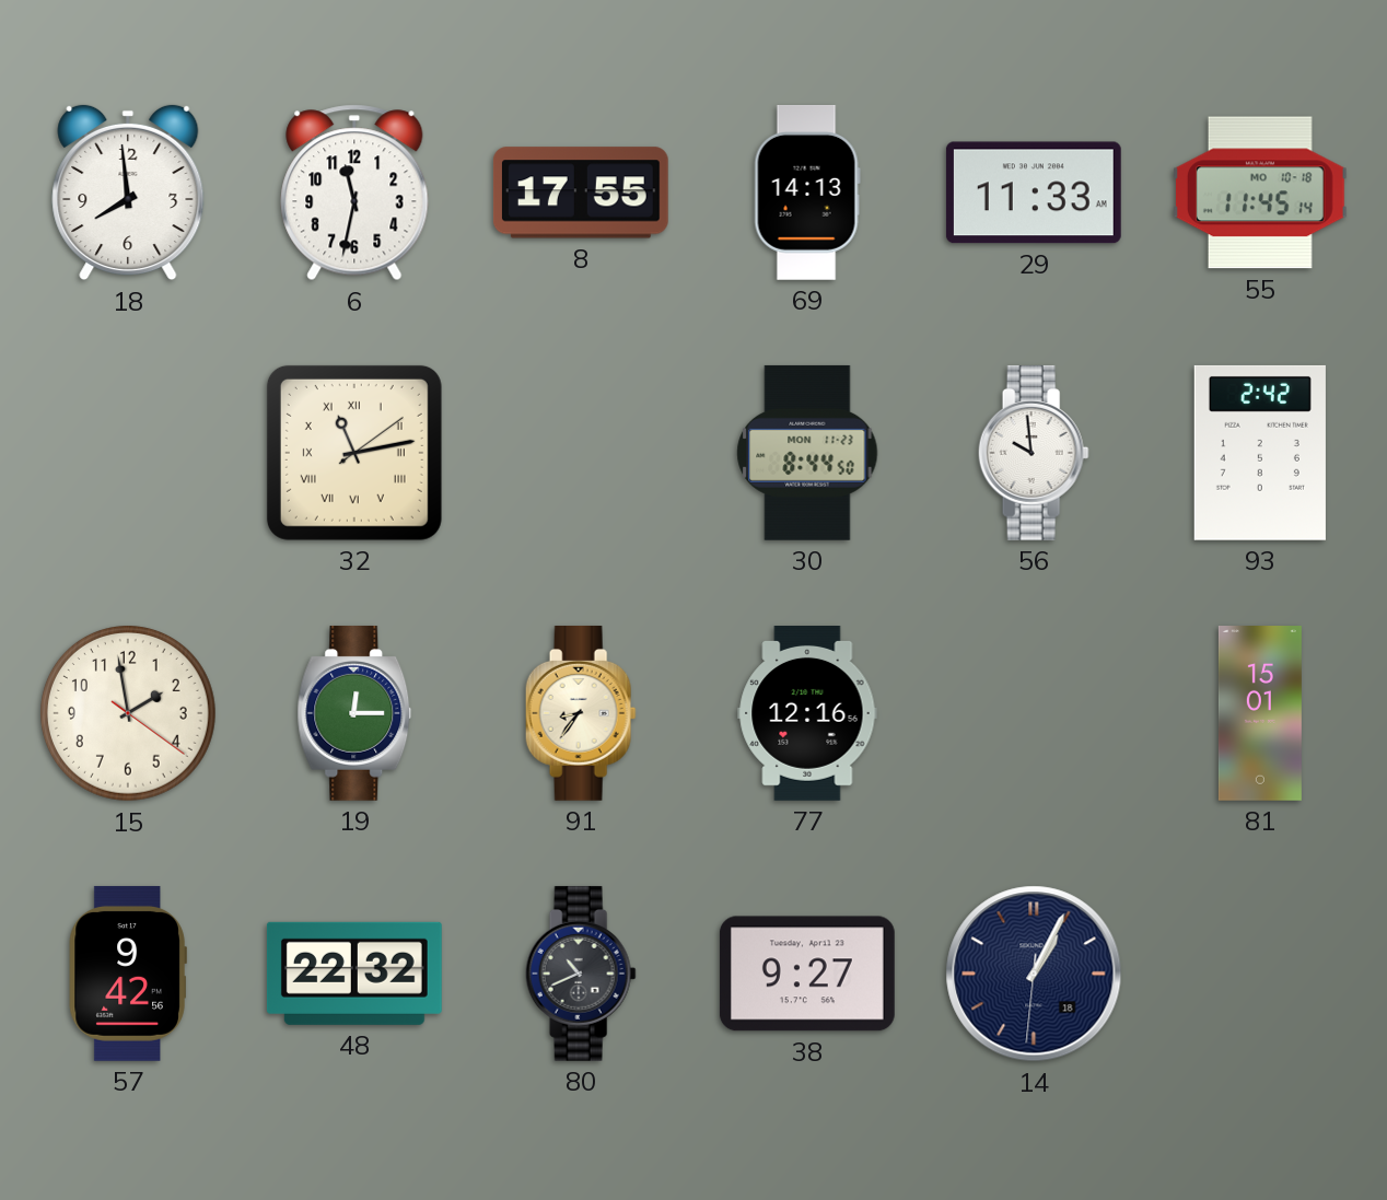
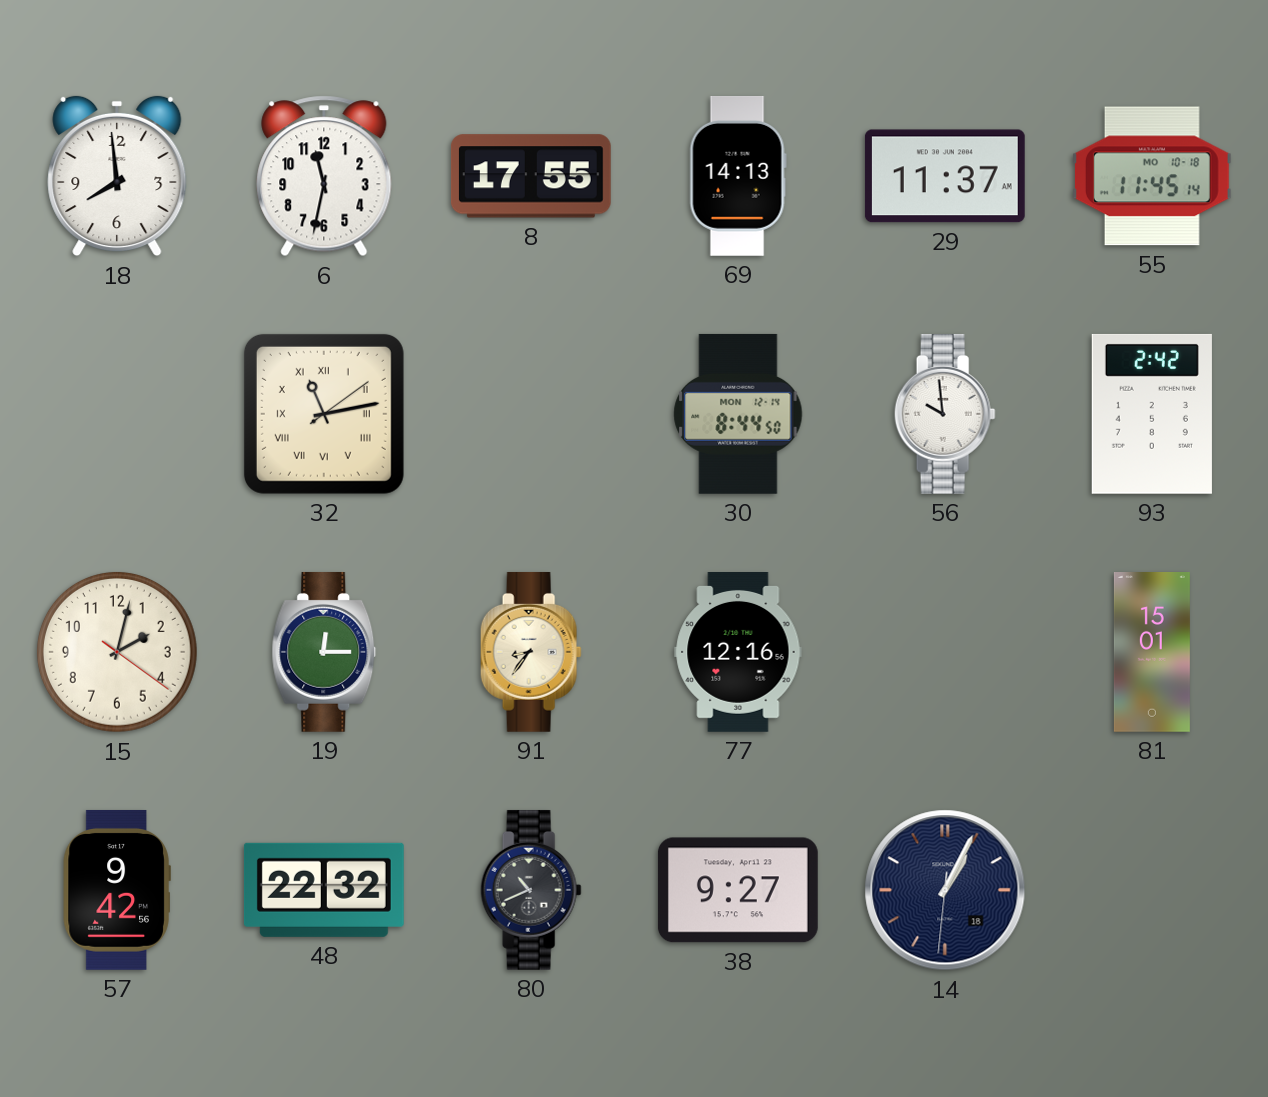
29: 11:33 -> 11:37 (945, 176)
30 date: MON 11-23 -> MON 12-14 (738, 414)
15: 1:58 -> 2:02 (117, 652)
